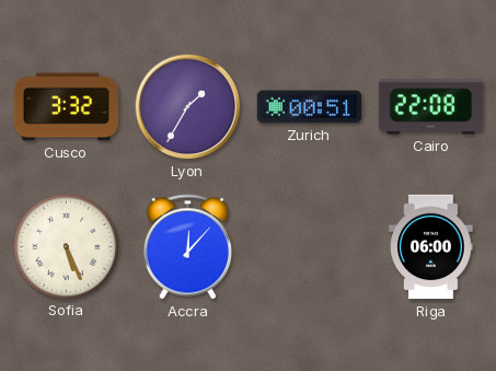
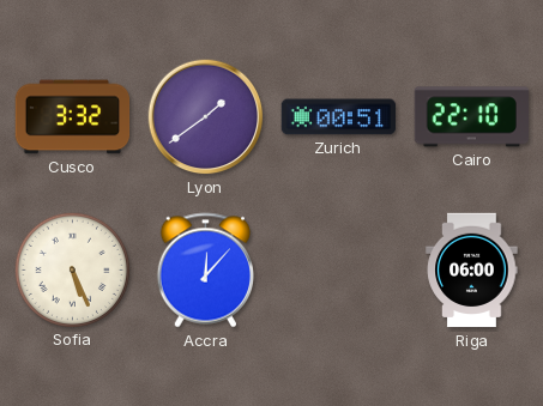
Lyon: 1:35 -> 1:39 (206, 117)
Cairo: 22:08 -> 22:10 (471, 117)
